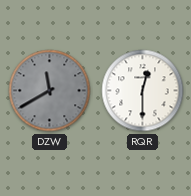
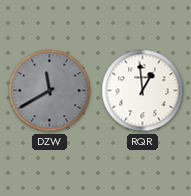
RQR: 12:30 -> 12:59 (143, 91)
